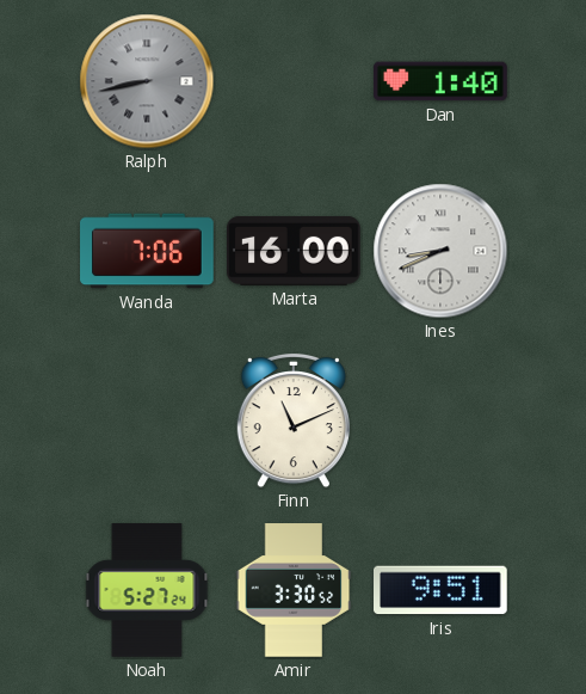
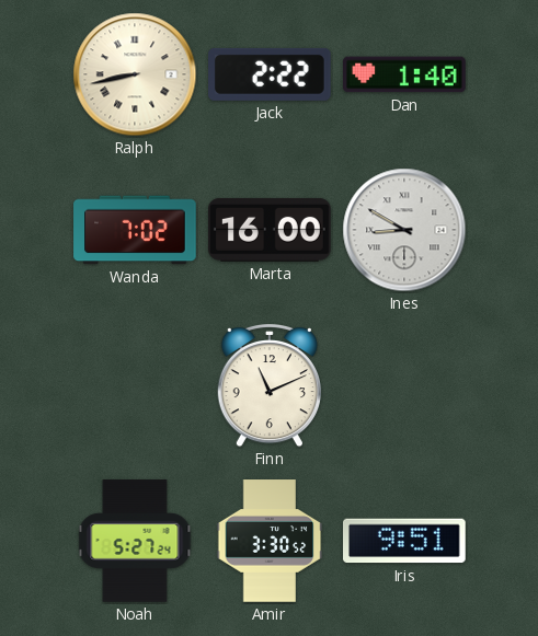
Ralph dial: grey -> cream (135, 74)
Jack: none -> 2:22 (271, 74)
Wanda: 7:06 -> 7:02 (135, 230)
Ines: 8:41 -> 8:50 (404, 230)
